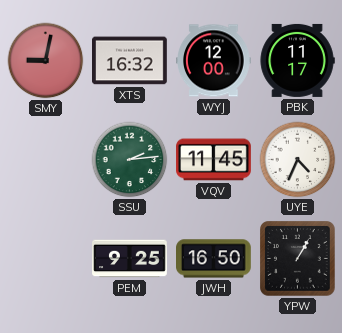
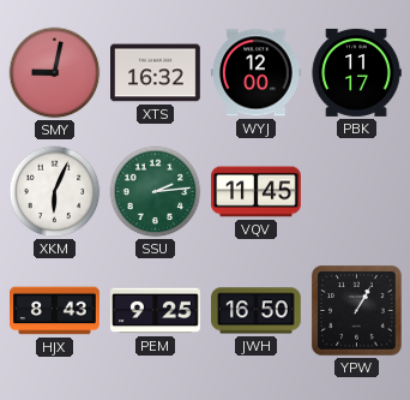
XKM: none -> 6:04 (55, 192)
UYE: 4:34 -> none (298, 160)
HJX: none -> 8:43 (55, 311)
